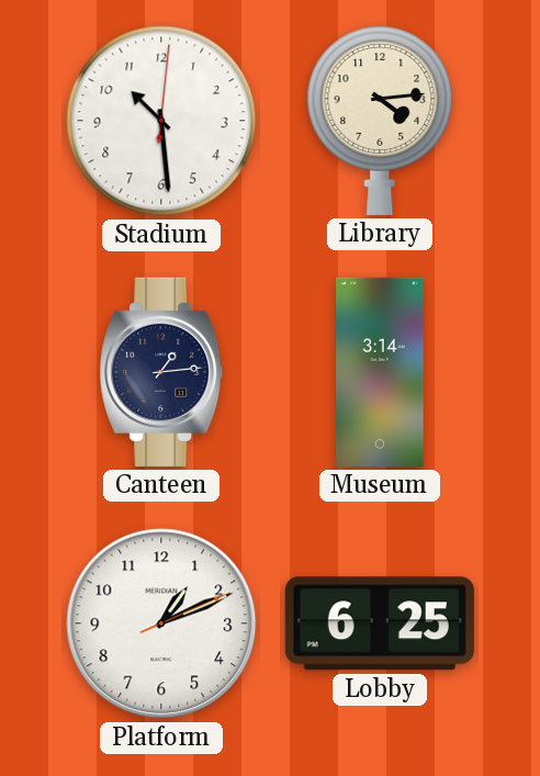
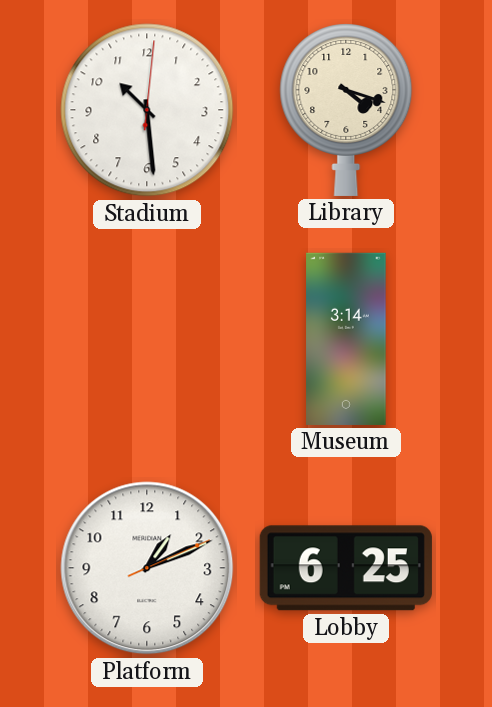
Library: 4:14 -> 4:18 (346, 110)
Canteen: 1:14 -> none (161, 372)
